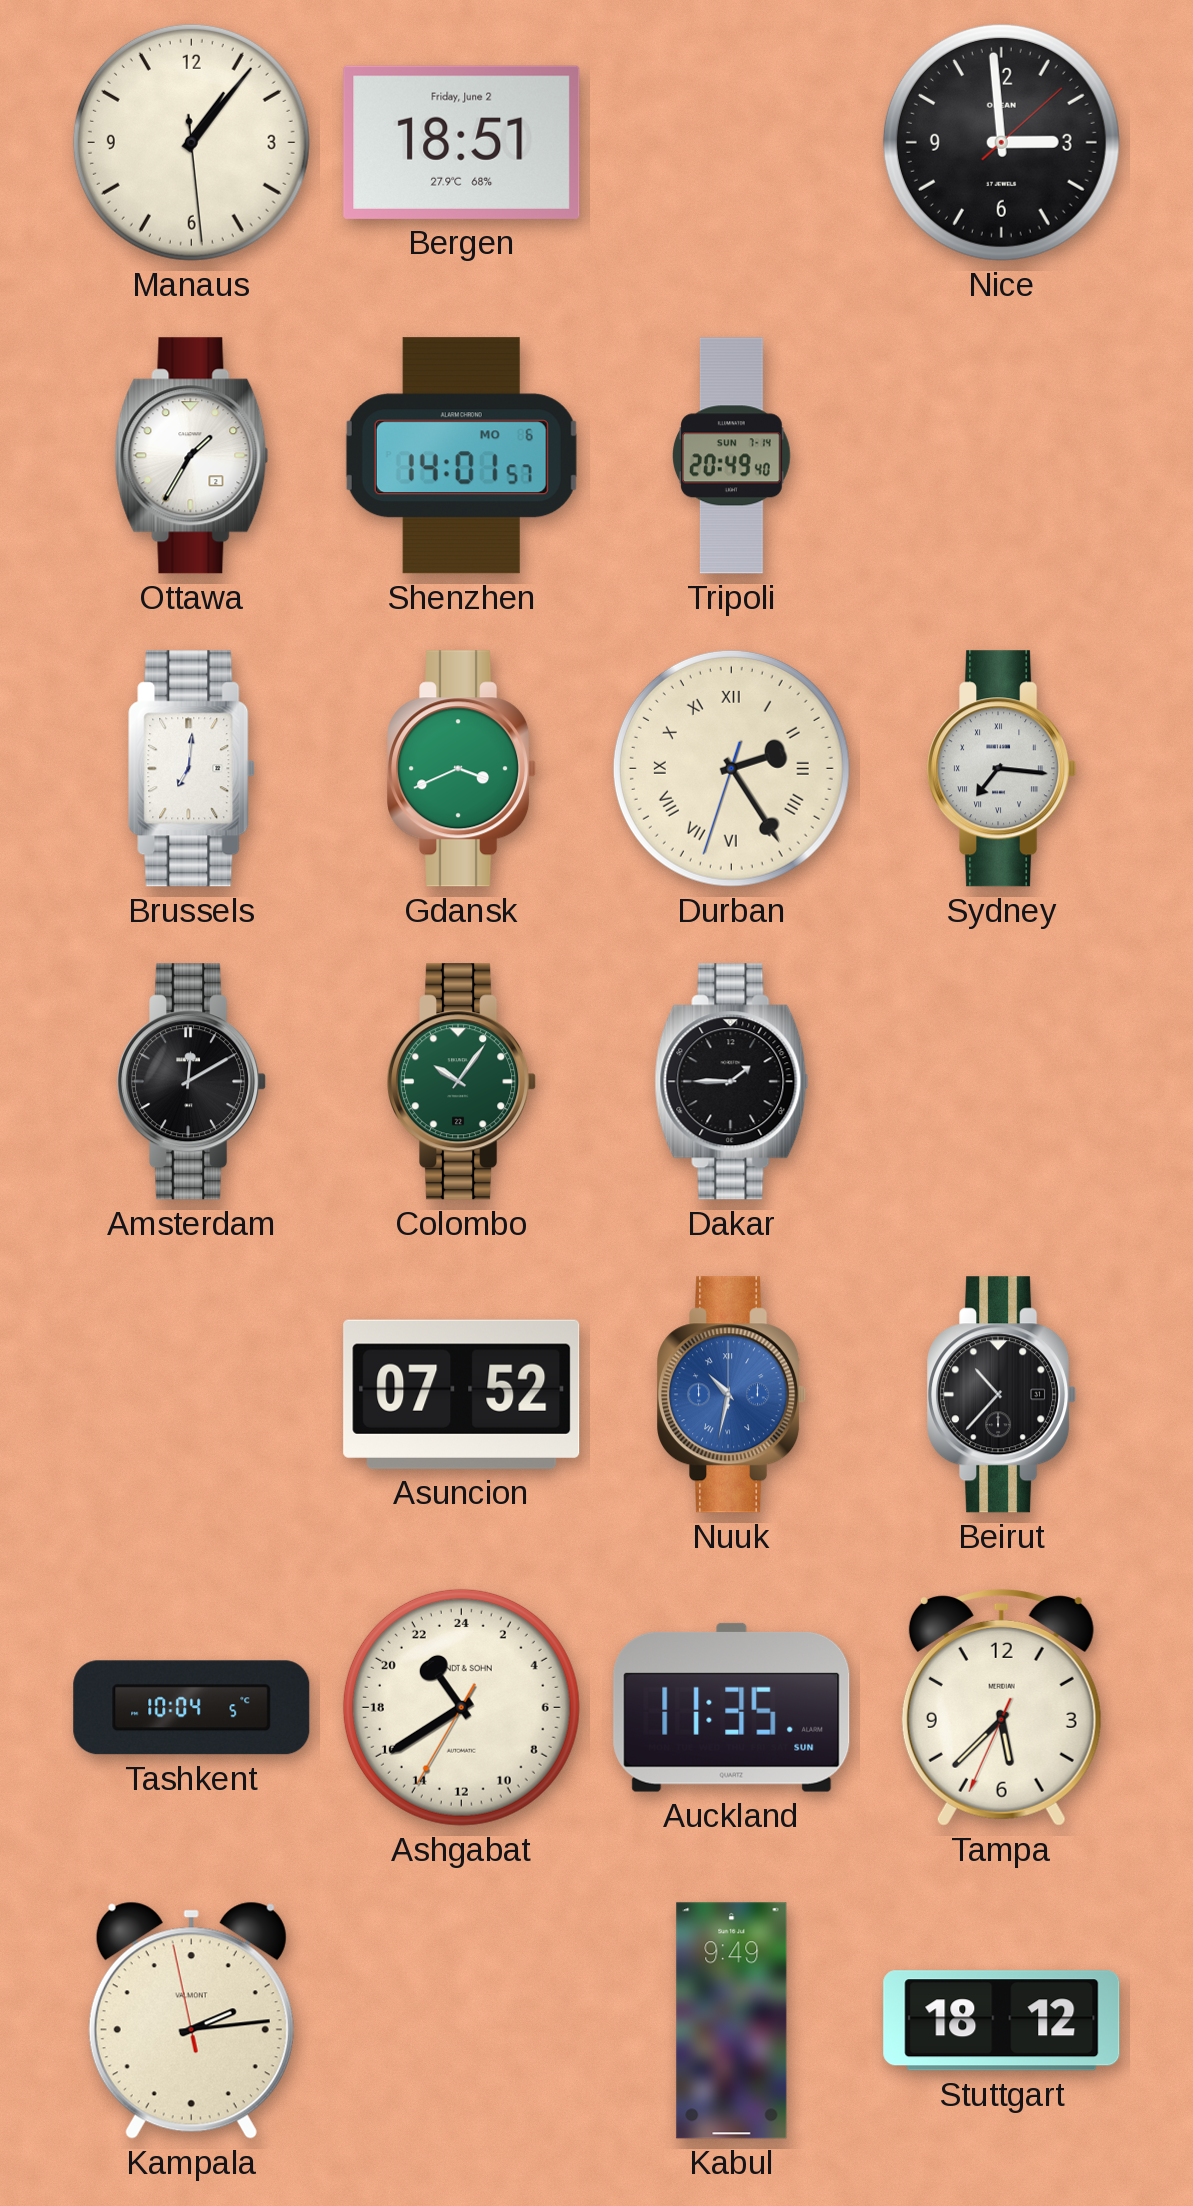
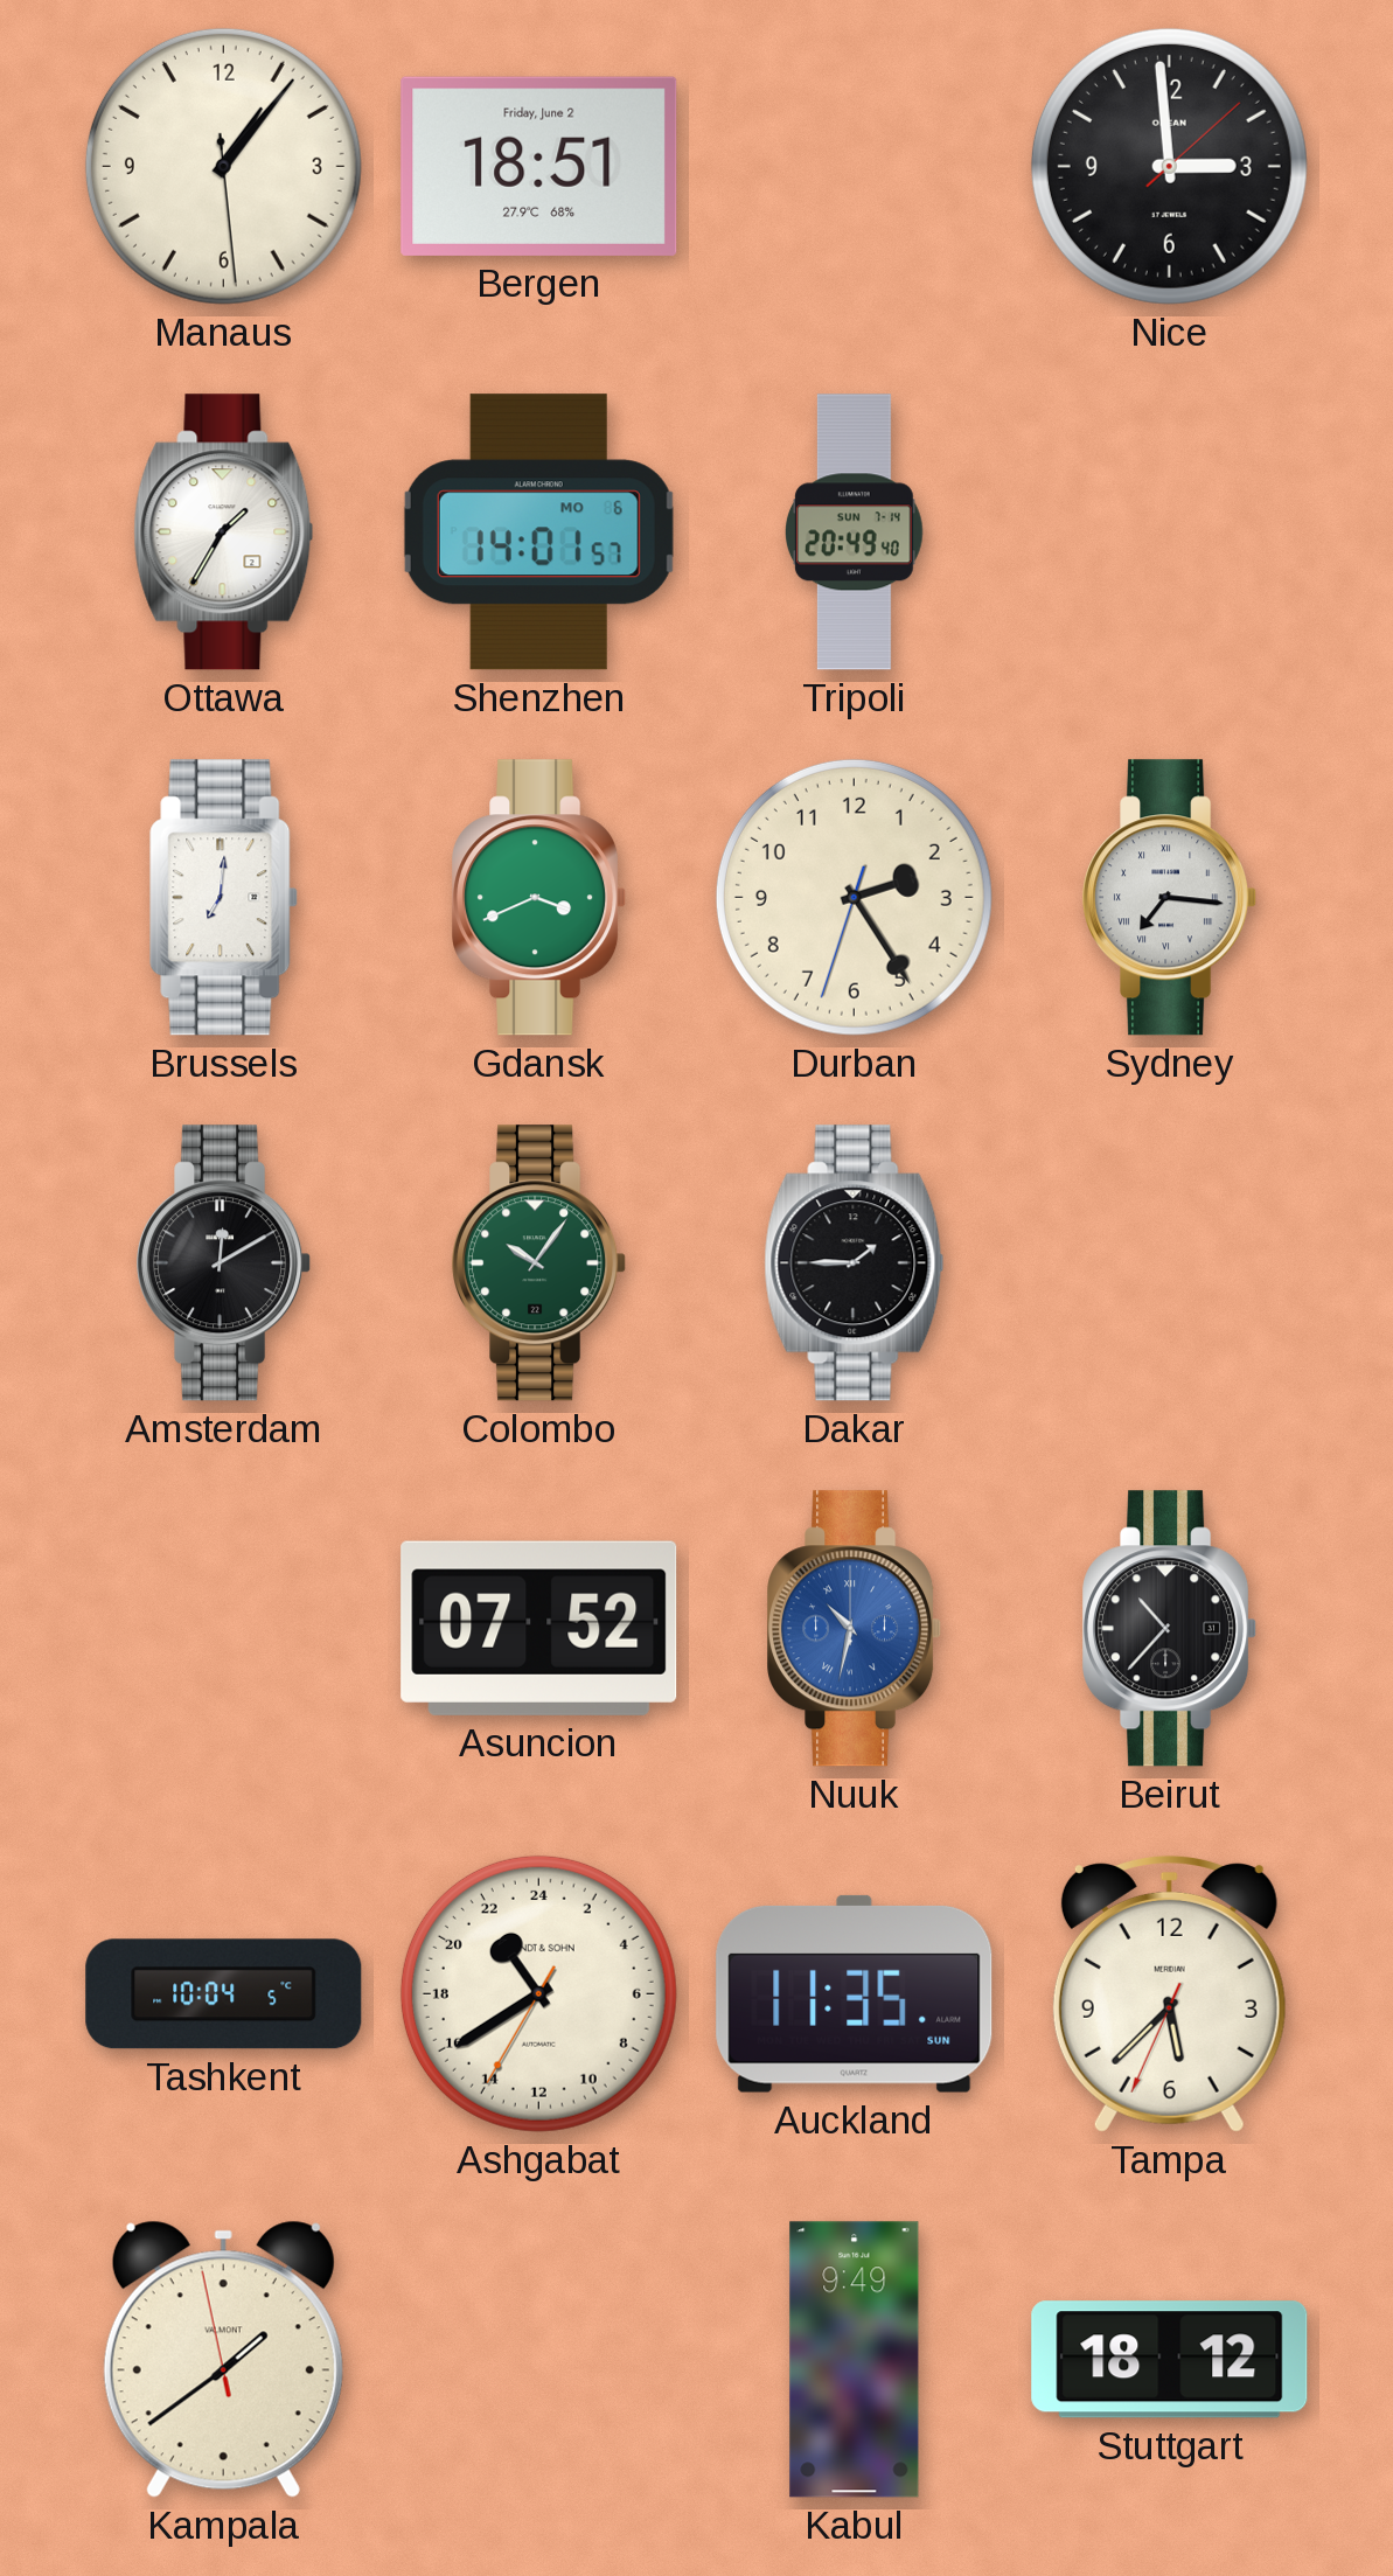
Durban numerals: Roman -> Arabic (854, 897)
Kampala: 2:13 -> 1:38 (223, 2359)
